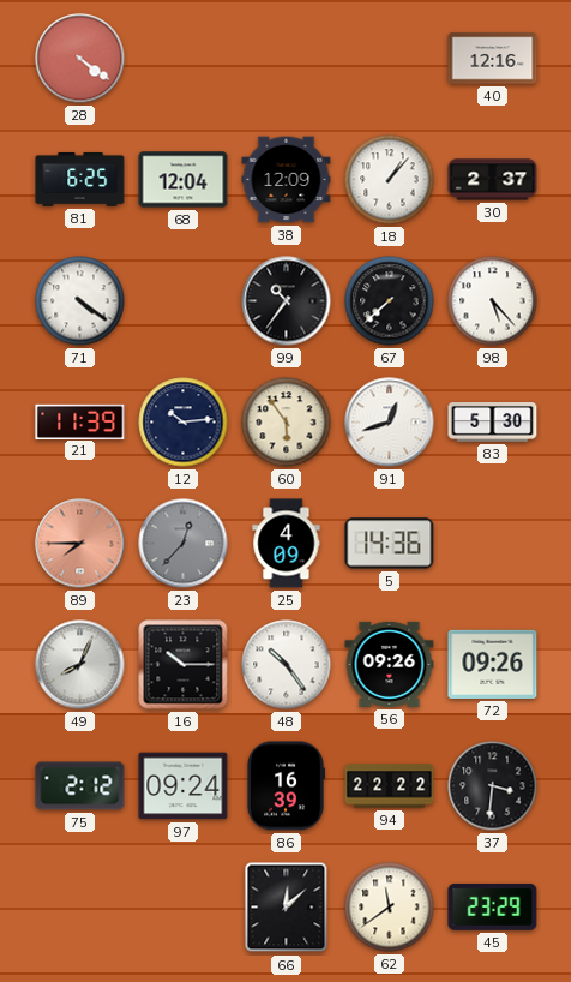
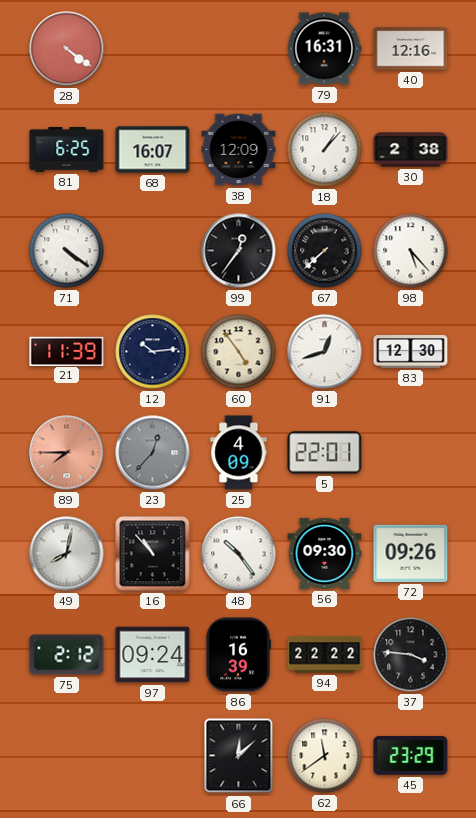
79: none -> 16:31 (324, 49)
68: 12:04 -> 16:07 (153, 150)
30: 2:37 -> 2:38 (411, 150)
99: 10:36 -> 12:36 (239, 251)
60: 5:54 -> 4:54 (239, 352)
83: 5:30 -> 12:30 (411, 352)
5: 14:36 -> 22:01 (325, 453)
49: 8:04 -> 8:02 (67, 554)
16: 10:15 -> 10:53 (153, 554)
56: 09:26 -> 09:30 (325, 553)
37: 3:31 -> 3:46 (411, 655)
